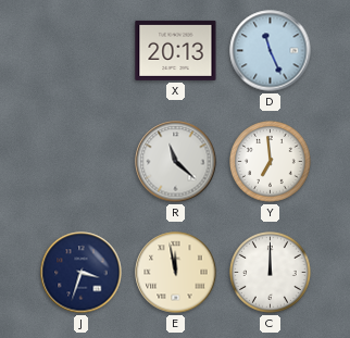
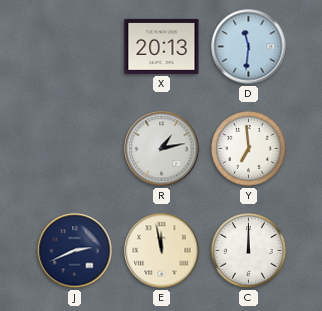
D: 11:26 -> 11:31 (249, 47)
R: 11:22 -> 1:13 (162, 149)
J: 3:33 -> 2:41 (75, 251)
